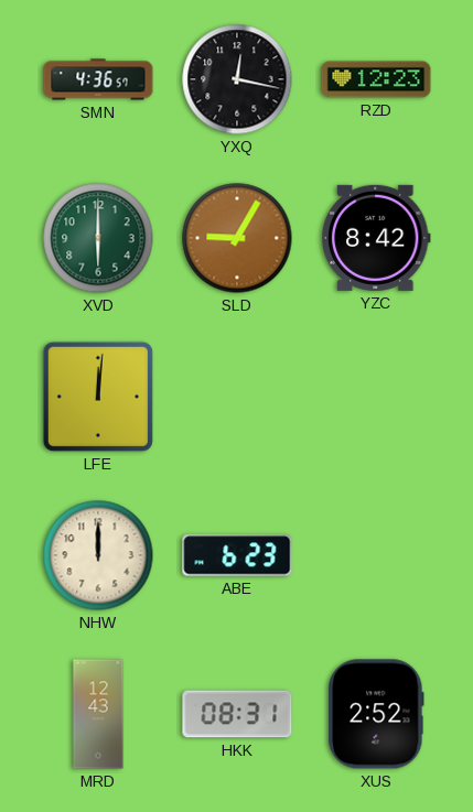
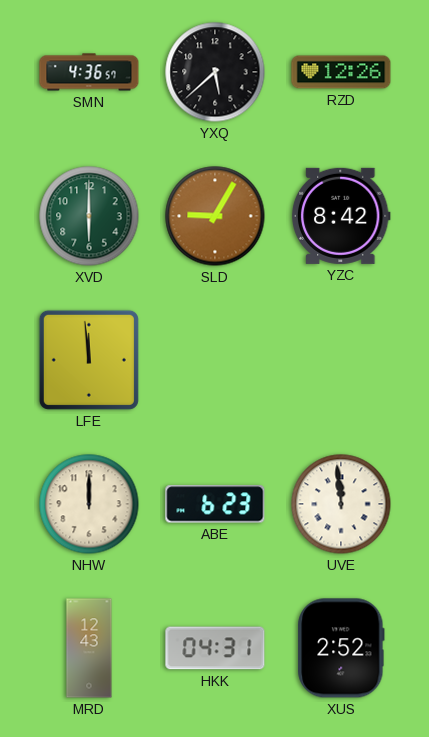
YXQ: 12:17 -> 5:38 (215, 72)
RZD: 12:23 -> 12:26 (341, 72)
LFE: 12:01 -> 11:59 (89, 360)
UVE: none -> 11:59 (341, 504)
HKK: 08:31 -> 04:31 (215, 648)
